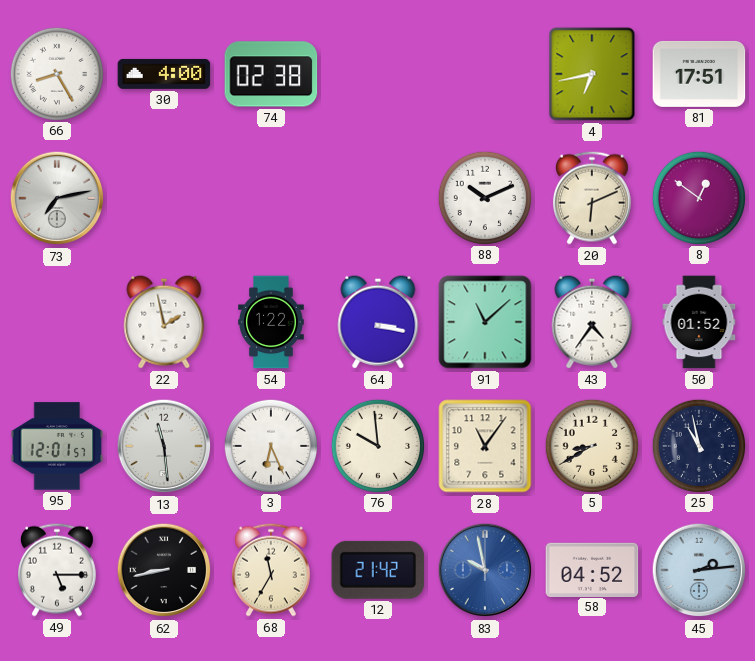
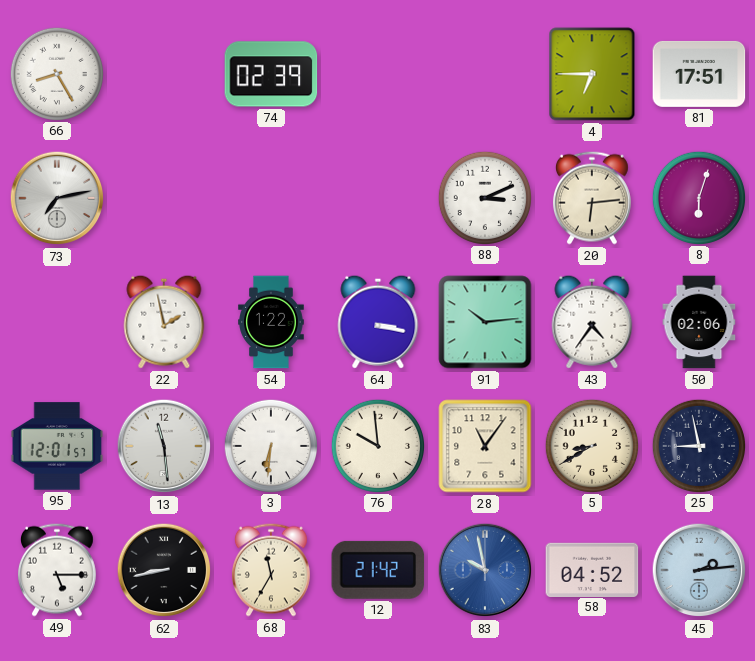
30: 4:00 -> none (164, 74)
74: 02:38 -> 02:39 (271, 74)
4: 6:43 -> 6:45 (592, 74)
88: 10:11 -> 3:11 (484, 197)
20: 6:11 -> 6:14 (592, 198)
8: 12:51 -> 6:03 (698, 197)
91: 11:08 -> 10:14 (485, 322)
50: 01:52 -> 02:06 (699, 322)
3: 6:26 -> 6:31 (270, 445)
25: 10:58 -> 8:58 (698, 445)
